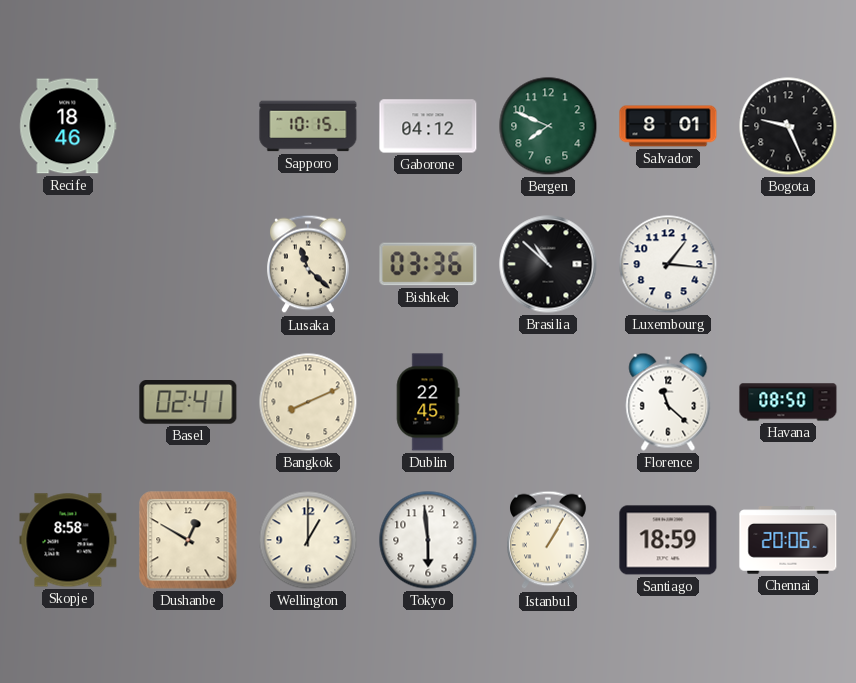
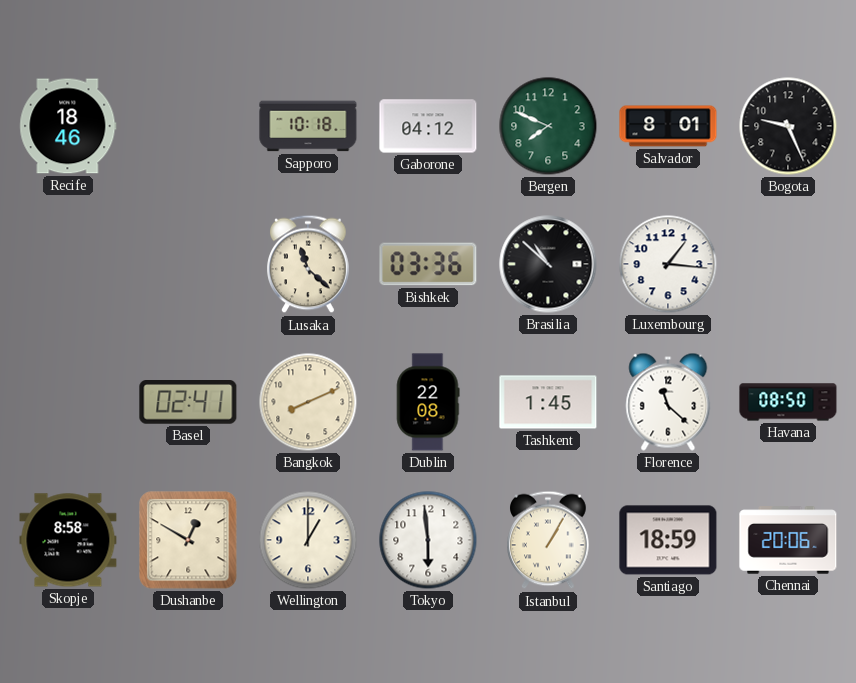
Sapporo: 10:15 -> 10:18 (308, 126)
Dublin: 22:45 -> 22:08 (428, 402)
Tashkent: none -> 1:45 (548, 402)
